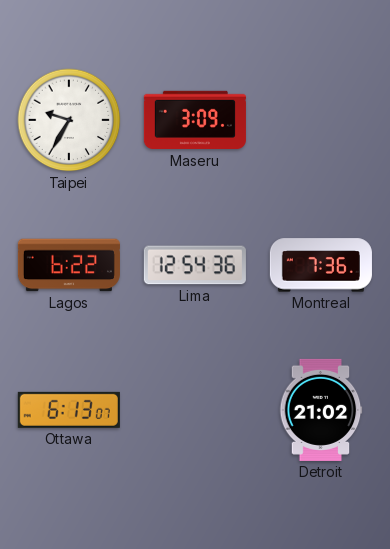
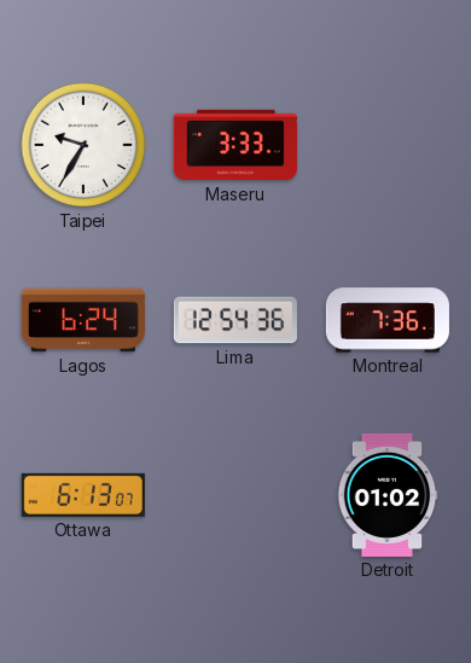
Maseru: 3:09 -> 3:33 (235, 145)
Lagos: 6:22 -> 6:24 (83, 320)
Detroit: 21:02 -> 01:02 (388, 495)
